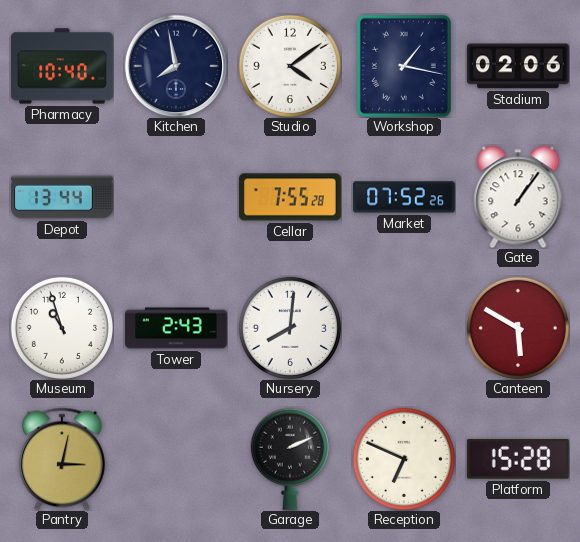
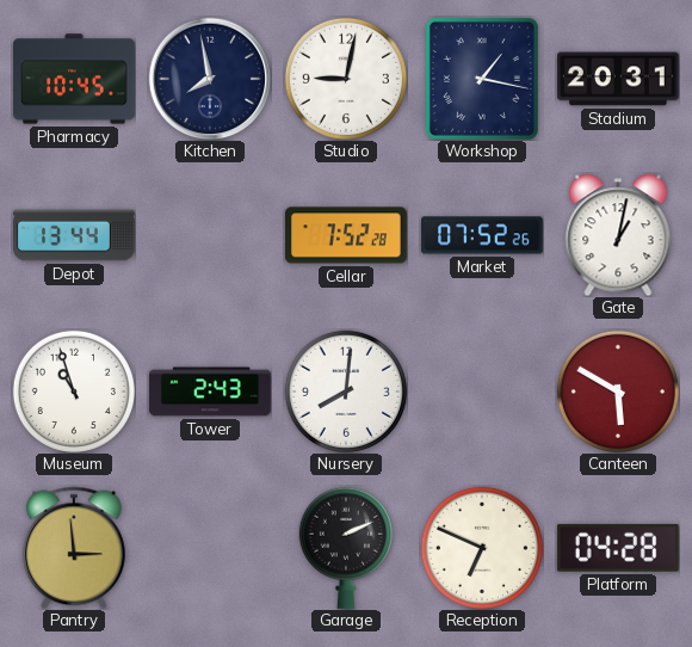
Pharmacy: 10:40 -> 10:45 (74, 79)
Studio: 4:09 -> 9:02 (346, 79)
Stadium: 02:06 -> 20:31 (619, 79)
Cellar: 7:55 -> 7:52 (347, 235)
Gate: 1:06 -> 1:02 (618, 235)
Pantry: 3:02 -> 2:59 (75, 548)
Platform: 15:28 -> 04:28 (618, 548)
